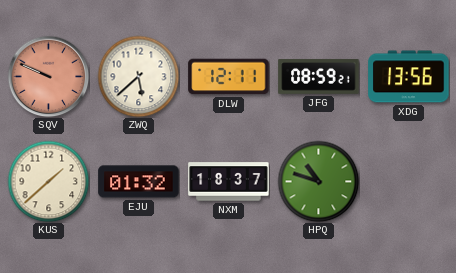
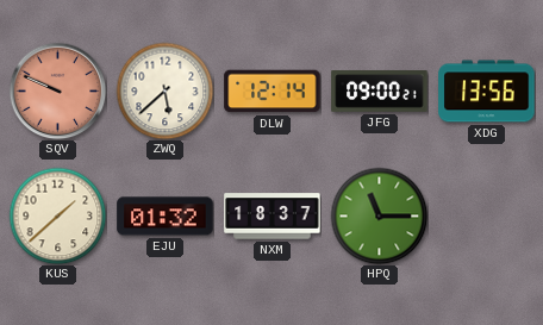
DLW: 12:11 -> 12:14 (273, 92)
JFG: 08:59 -> 09:00 (380, 92)
HPQ: 10:48 -> 11:15 (379, 215)
